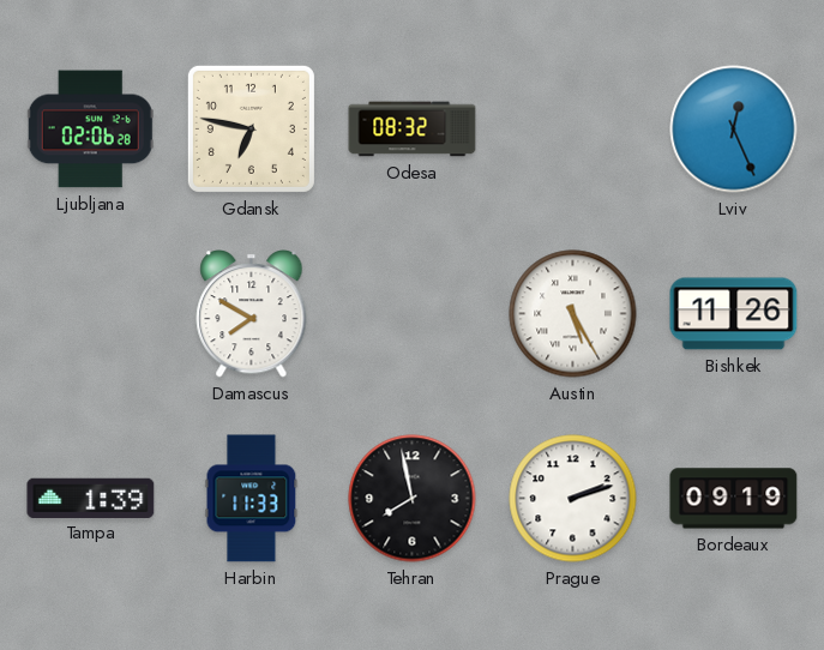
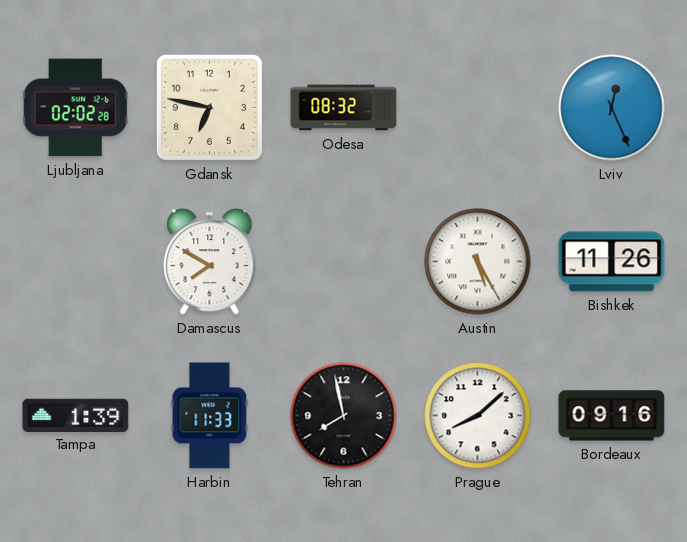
Ljubljana: 02:06 -> 02:02 (75, 108)
Prague: 2:12 -> 8:08 (478, 416)
Bordeaux: 09:19 -> 09:16 (612, 416)
